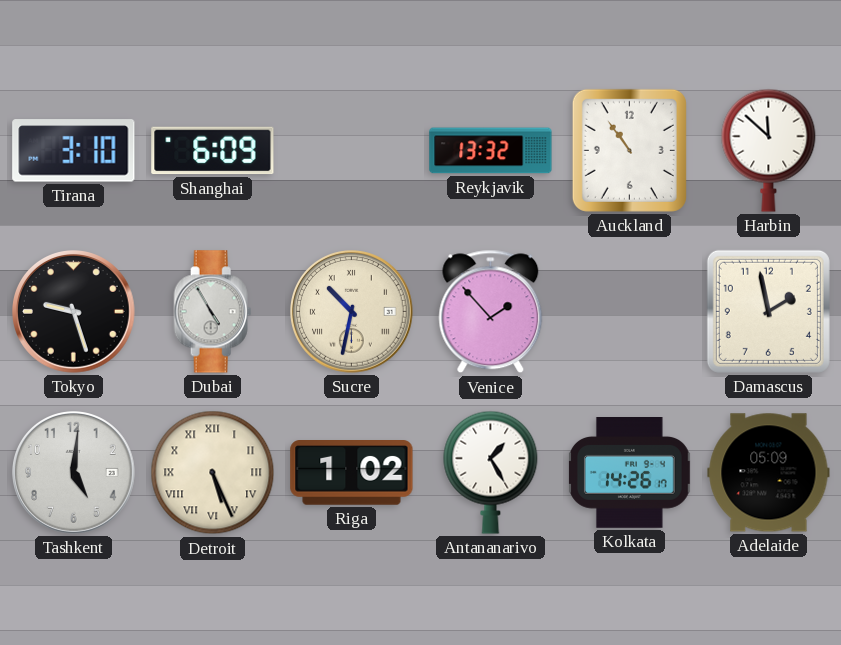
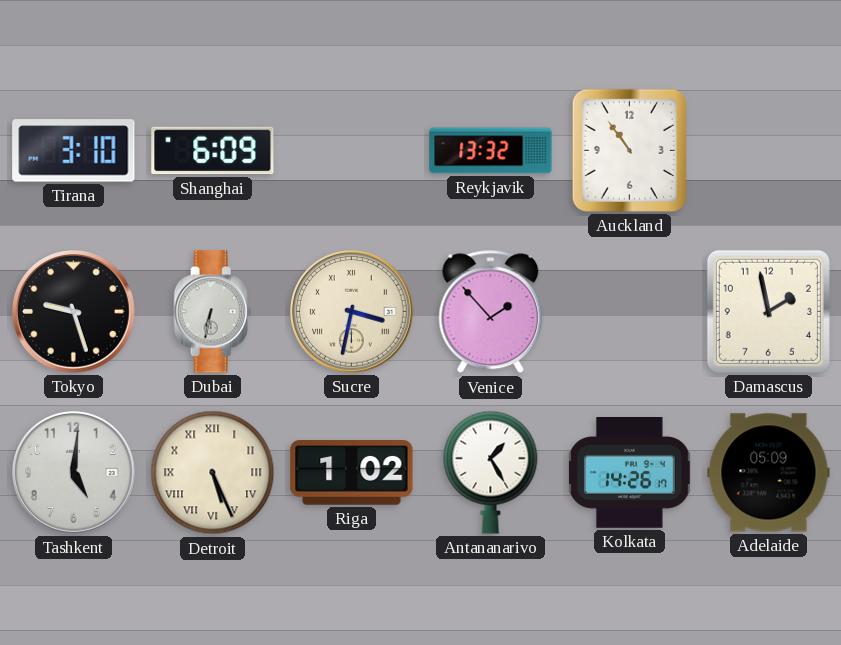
Harbin: 11:52 -> none (769, 150)
Dubai: 4:55 -> 6:32 (213, 312)
Sucre: 10:32 -> 3:32 (352, 312)
